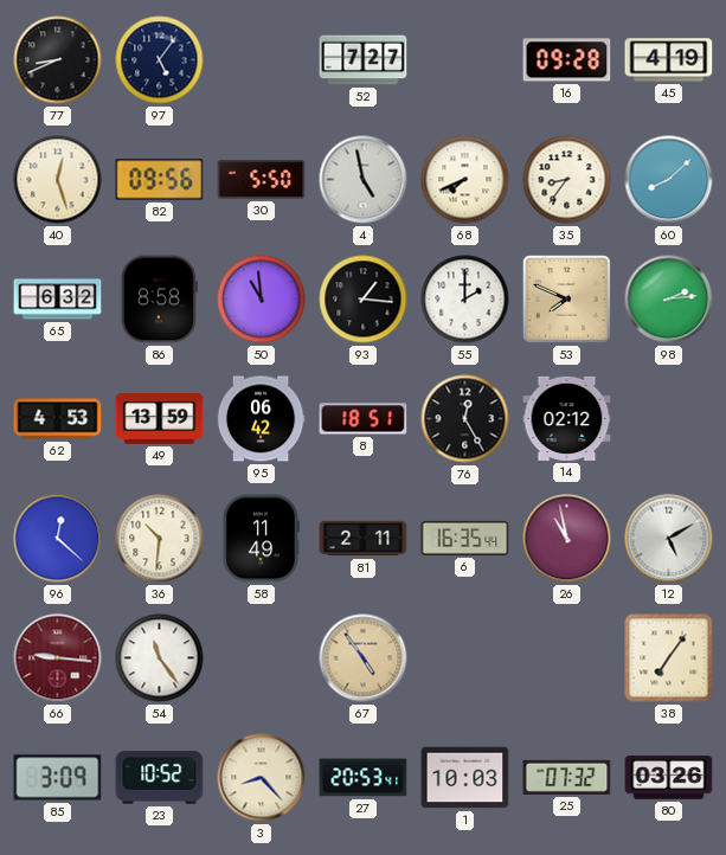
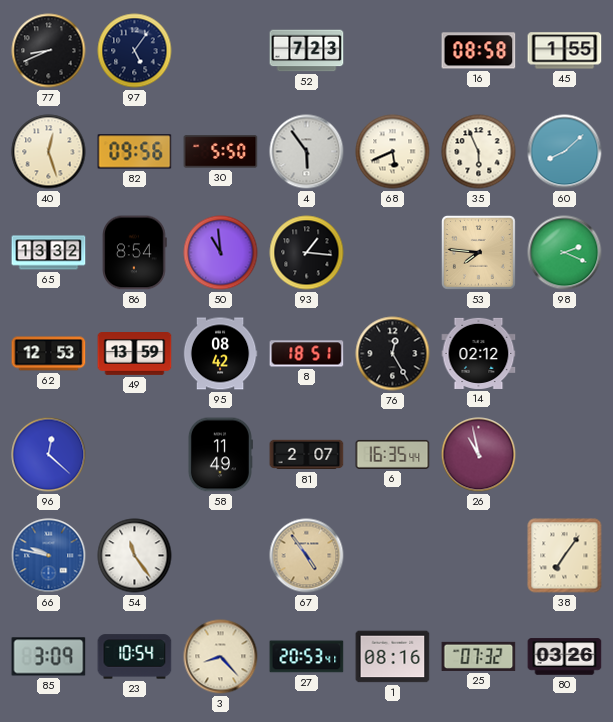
52: 7:27 -> 7:23 (307, 51)
16: 09:28 -> 08:58 (479, 51)
45: 4:19 -> 1:55 (565, 51)
4: 4:58 -> 5:54 (307, 152)
68: 7:41 -> 5:41 (393, 152)
35: 8:36 -> 5:56 (479, 152)
65: 6:32 -> 13:32 (49, 253)
86: 8:58 -> 8:54 (135, 253)
55: 2:00 -> none (465, 300)
53: 7:49 -> 7:46 (478, 252)
98: 2:14 -> 2:19 (565, 253)
62: 4:53 -> 12:53 (49, 354)
95: 06:42 -> 08:42 (220, 354)
36: 10:31 -> none (160, 539)
81: 2:11 -> 2:07 (307, 455)
12: 5:10 -> none (669, 539)
66: 9:16 -> 9:47 (49, 556)
66 dial: burgundy -> blue (49, 556)
23: 10:52 -> 10:54 (135, 657)
1: 10:03 -> 08:16 (393, 657)
